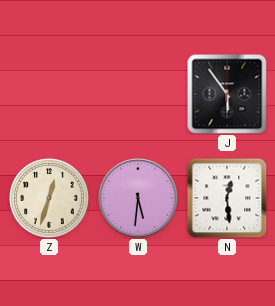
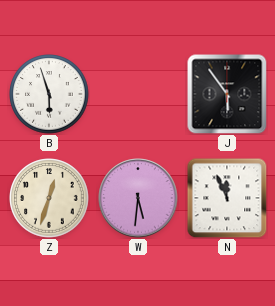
B: none -> 5:57 (49, 94)
N: 12:29 -> 11:56 (227, 198)
